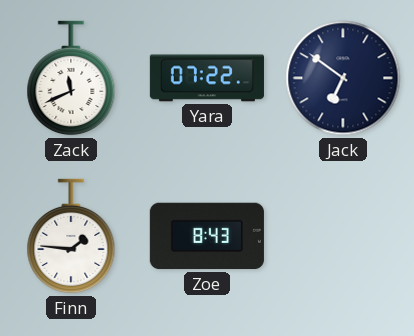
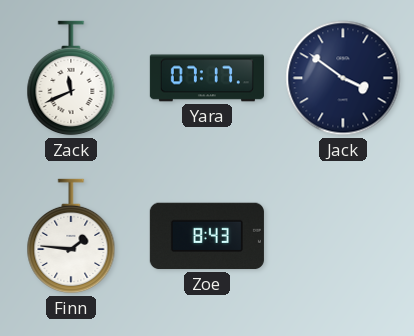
Yara: 07:22 -> 07:17 (207, 78)
Jack: 6:51 -> 3:51 (343, 78)
